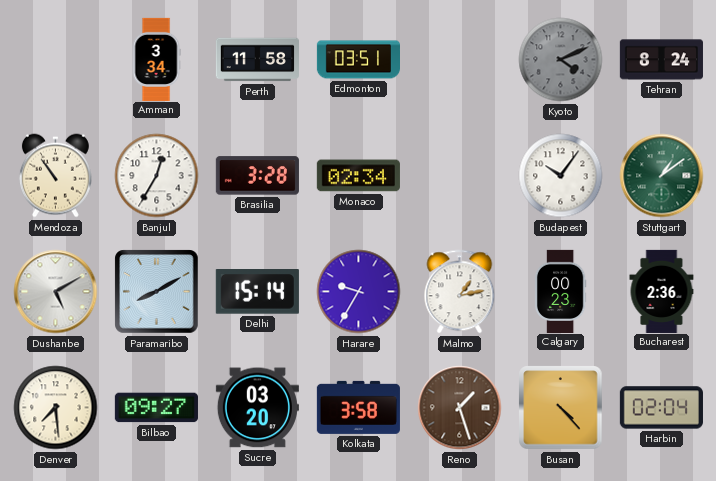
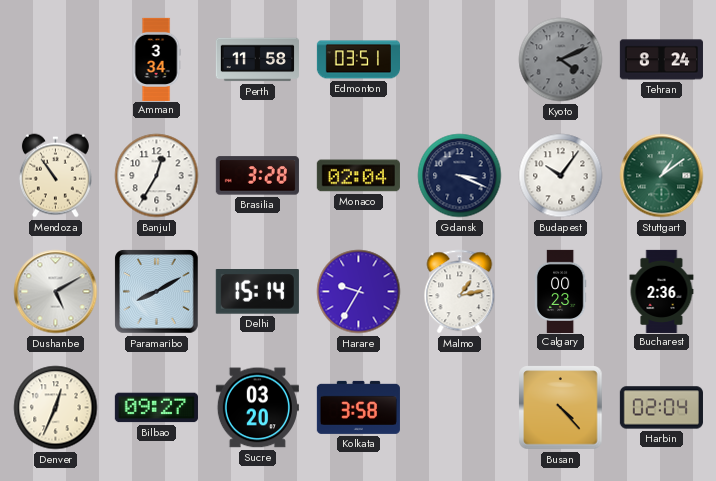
Monaco: 02:34 -> 02:04 (358, 176)
Gdansk: none -> 3:19 (460, 176)
Denver: 7:29 -> 12:34 (56, 408)
Reno: 1:27 -> none (460, 408)
